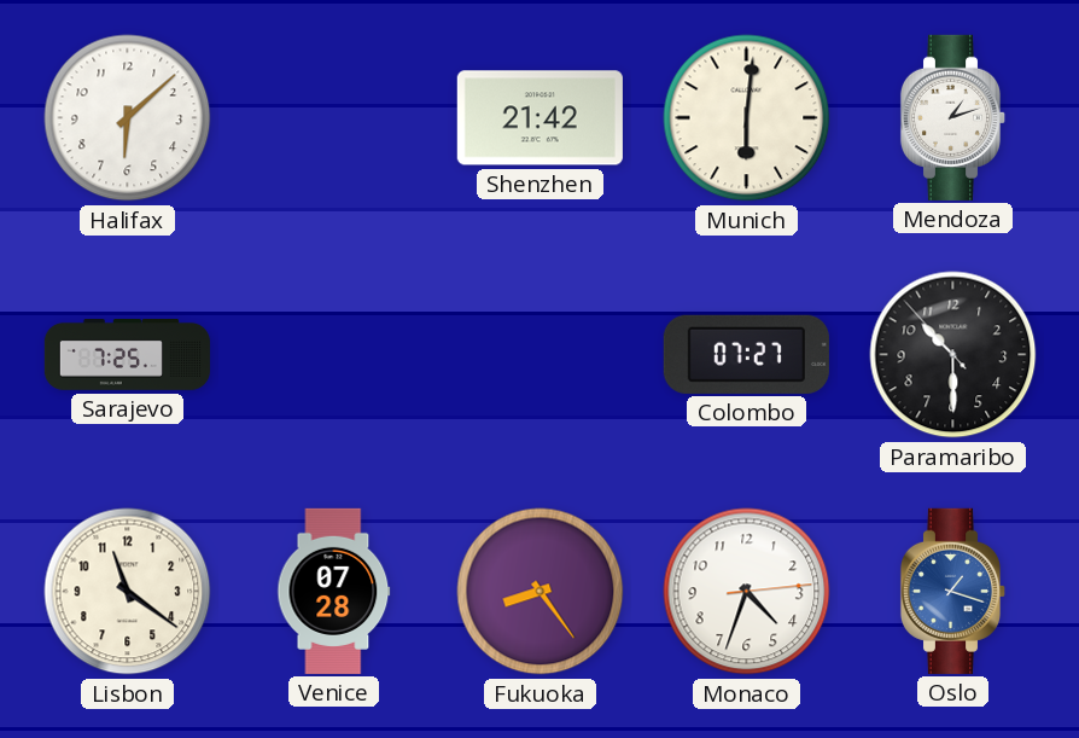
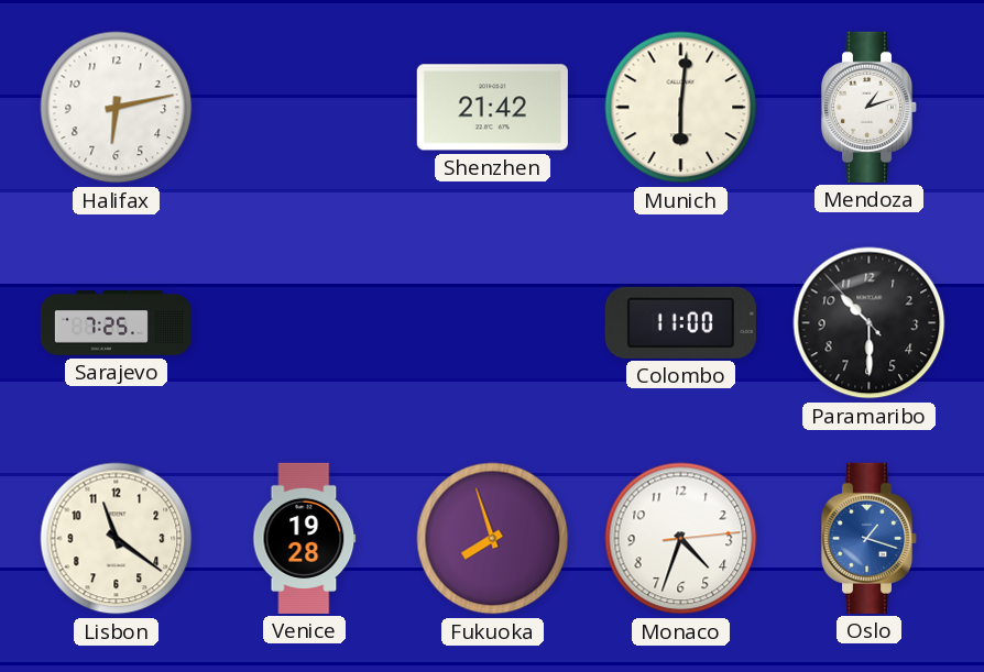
Halifax: 6:08 -> 6:13 (117, 108)
Colombo: 07:27 -> 11:00 (680, 322)
Venice: 07:28 -> 19:28 (305, 538)
Fukuoka: 8:24 -> 7:57 (493, 539)
